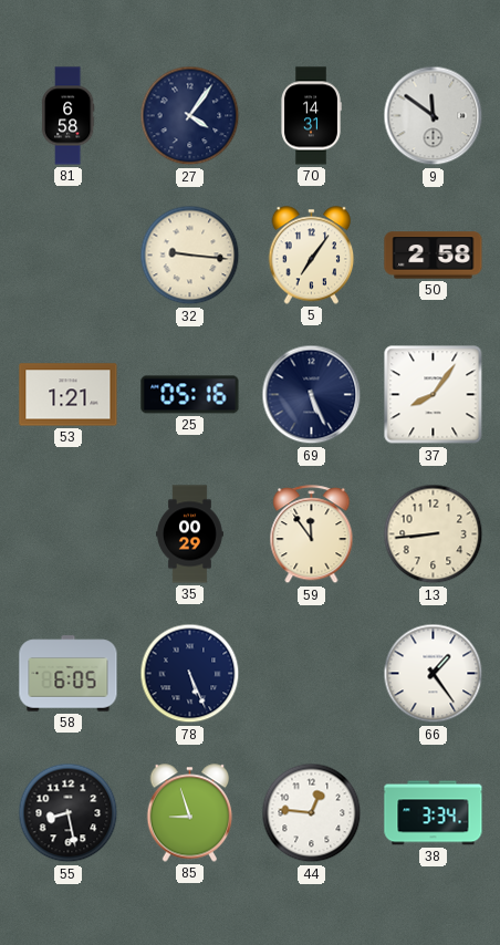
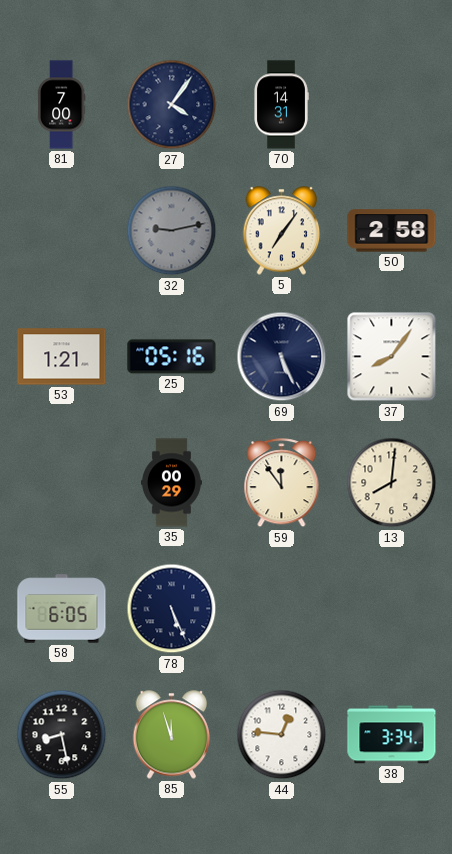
81: 6:58 -> 7:00 (61, 105)
9: 11:51 -> none (434, 116)
32: 9:16 -> 9:13 (172, 231)
32 dial: cream -> grey (172, 231)
13: 8:44 -> 8:01 (392, 483)
66: 1:24 -> none (434, 674)
85: 8:57 -> 11:57 (172, 735)
